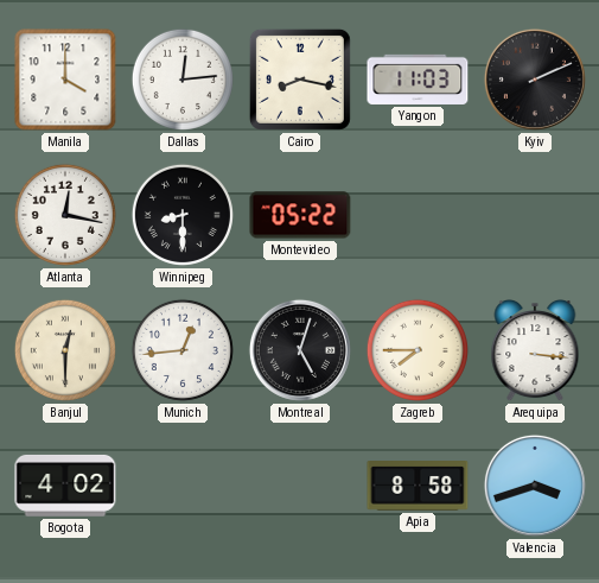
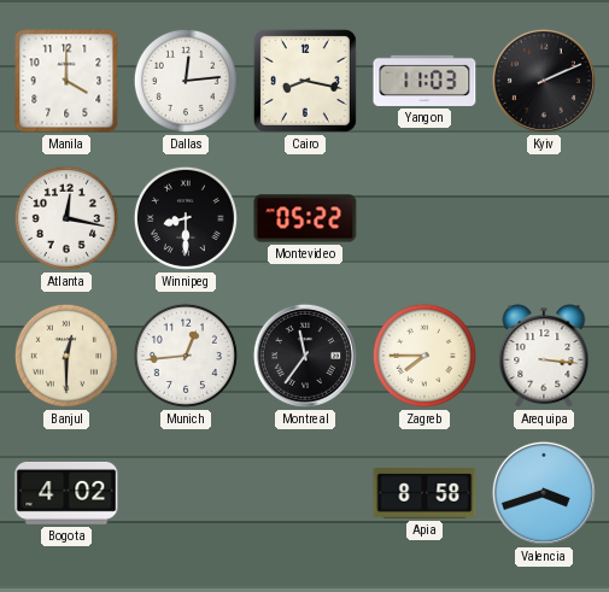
Montreal: 5:03 -> 11:36 (305, 356)
